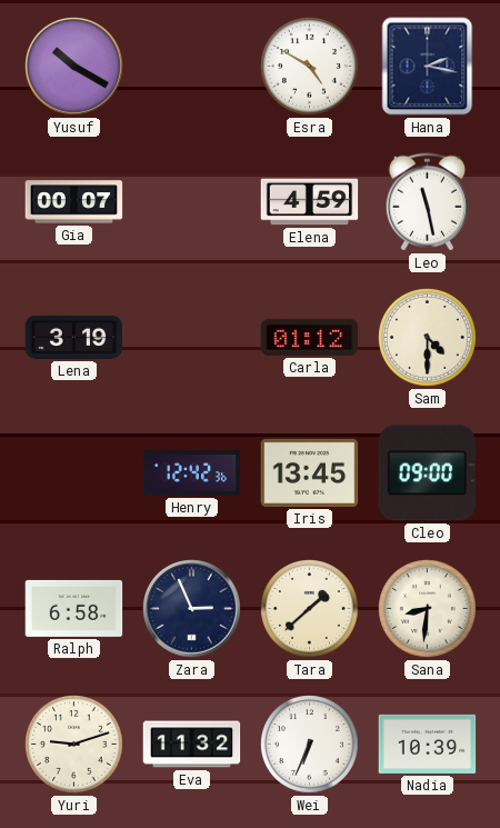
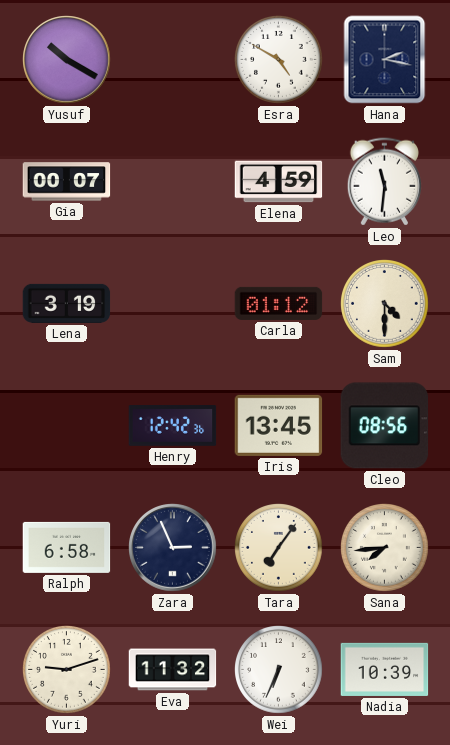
Leo: 11:28 -> 11:31 (384, 182)
Cleo: 09:00 -> 08:56 (385, 426)
Tara: 1:38 -> 7:06 (279, 548)
Sana: 8:31 -> 7:44 (385, 548)
